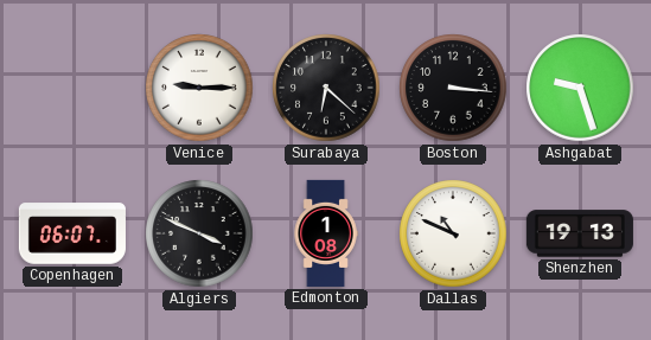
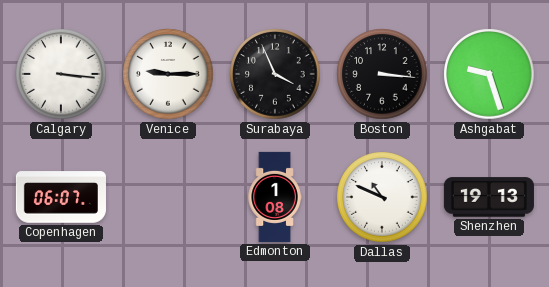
Calgary: none -> 3:16 (61, 74)
Surabaya: 6:22 -> 3:56 (275, 74)
Algiers: 3:49 -> none (199, 233)
